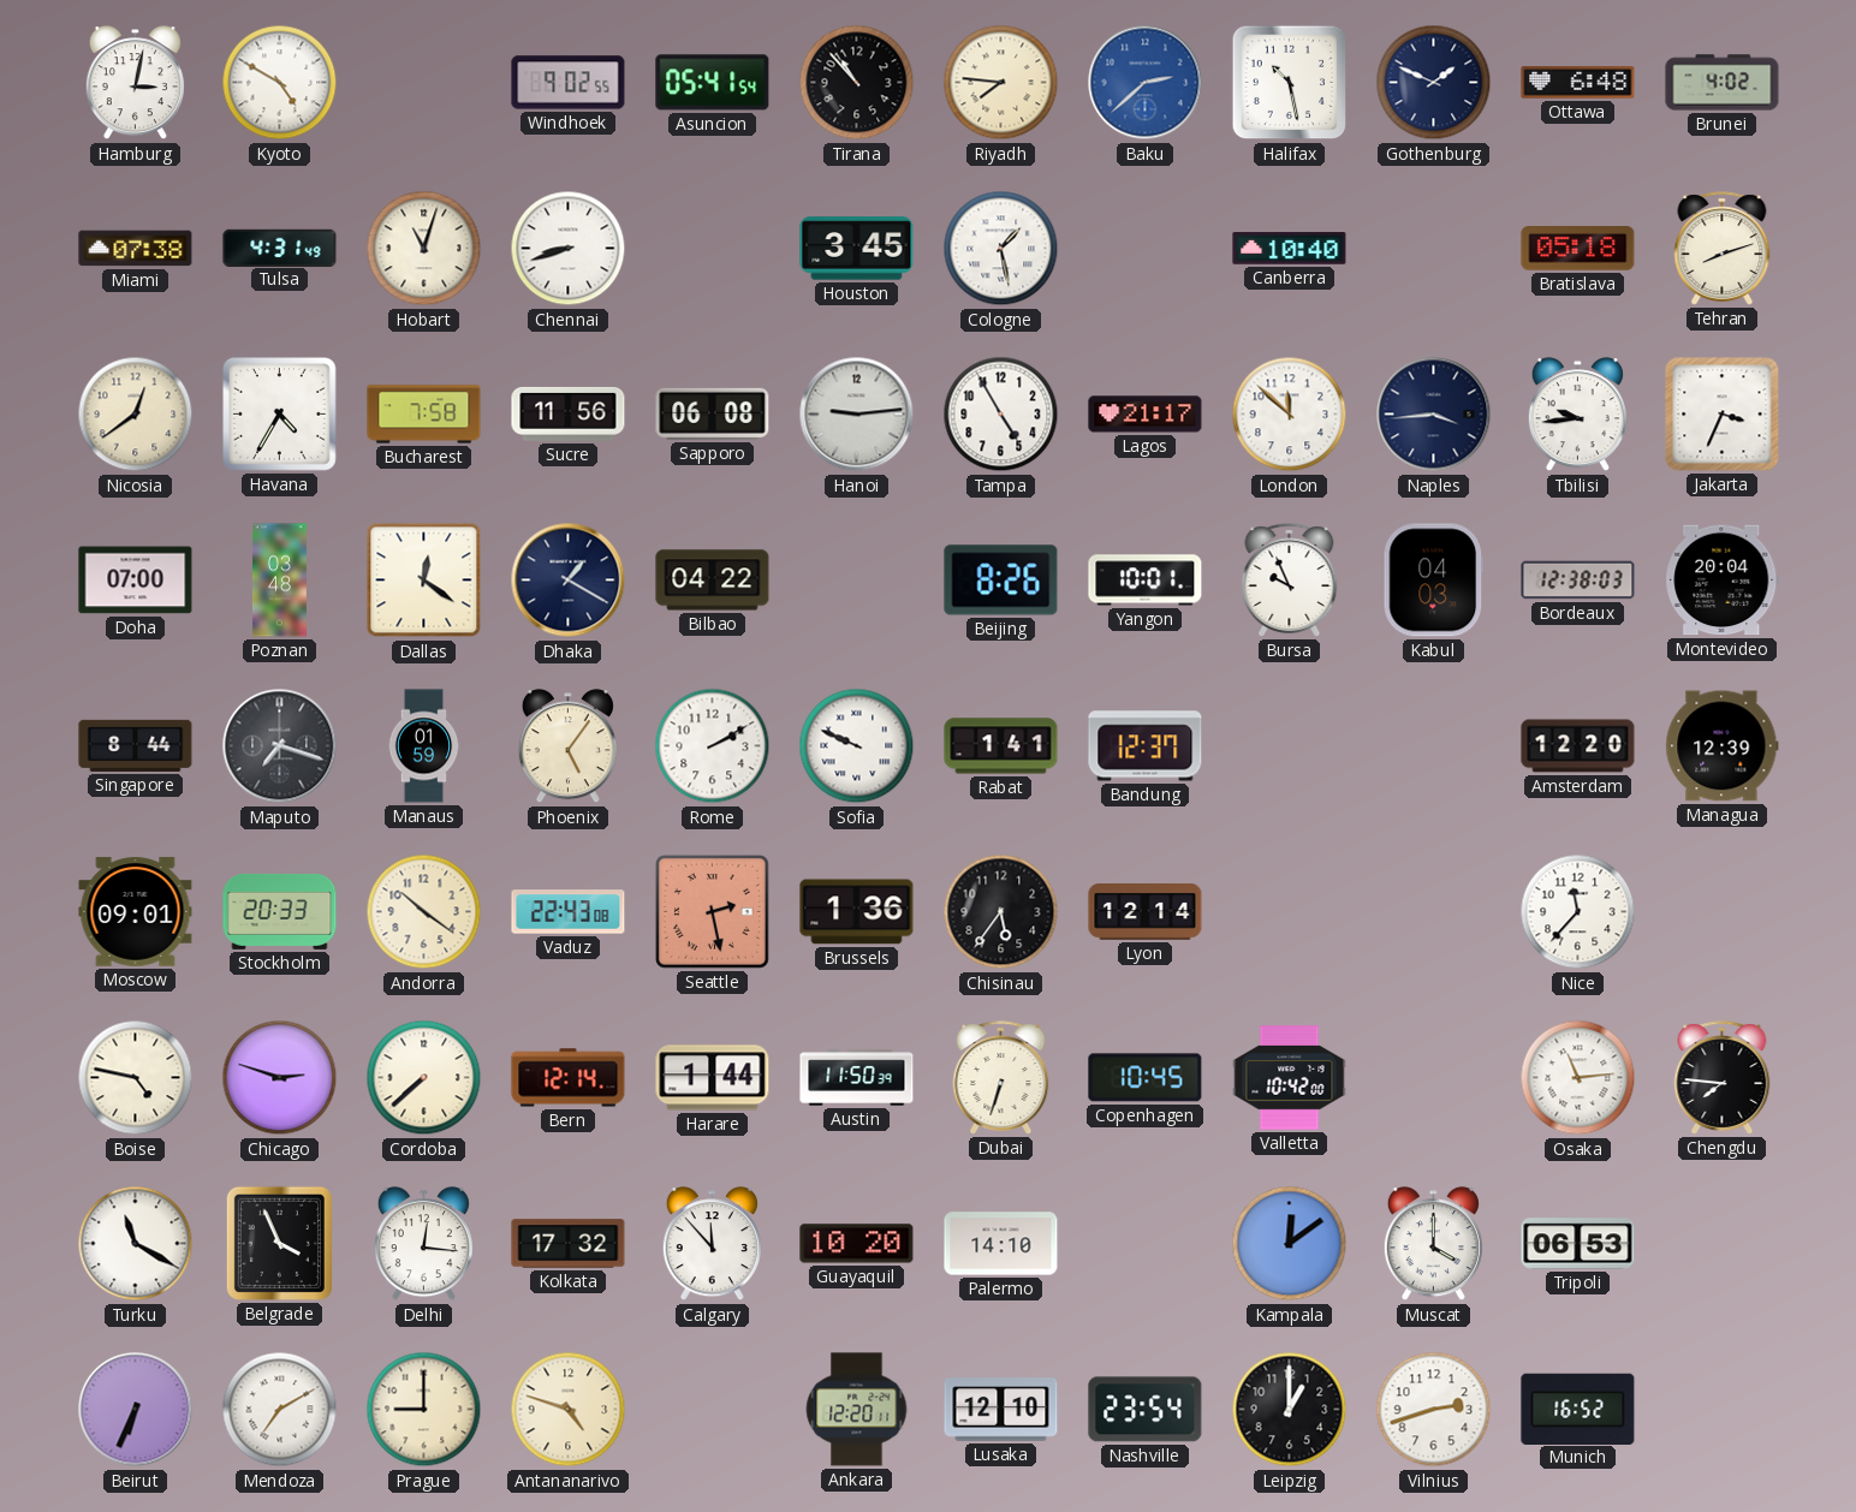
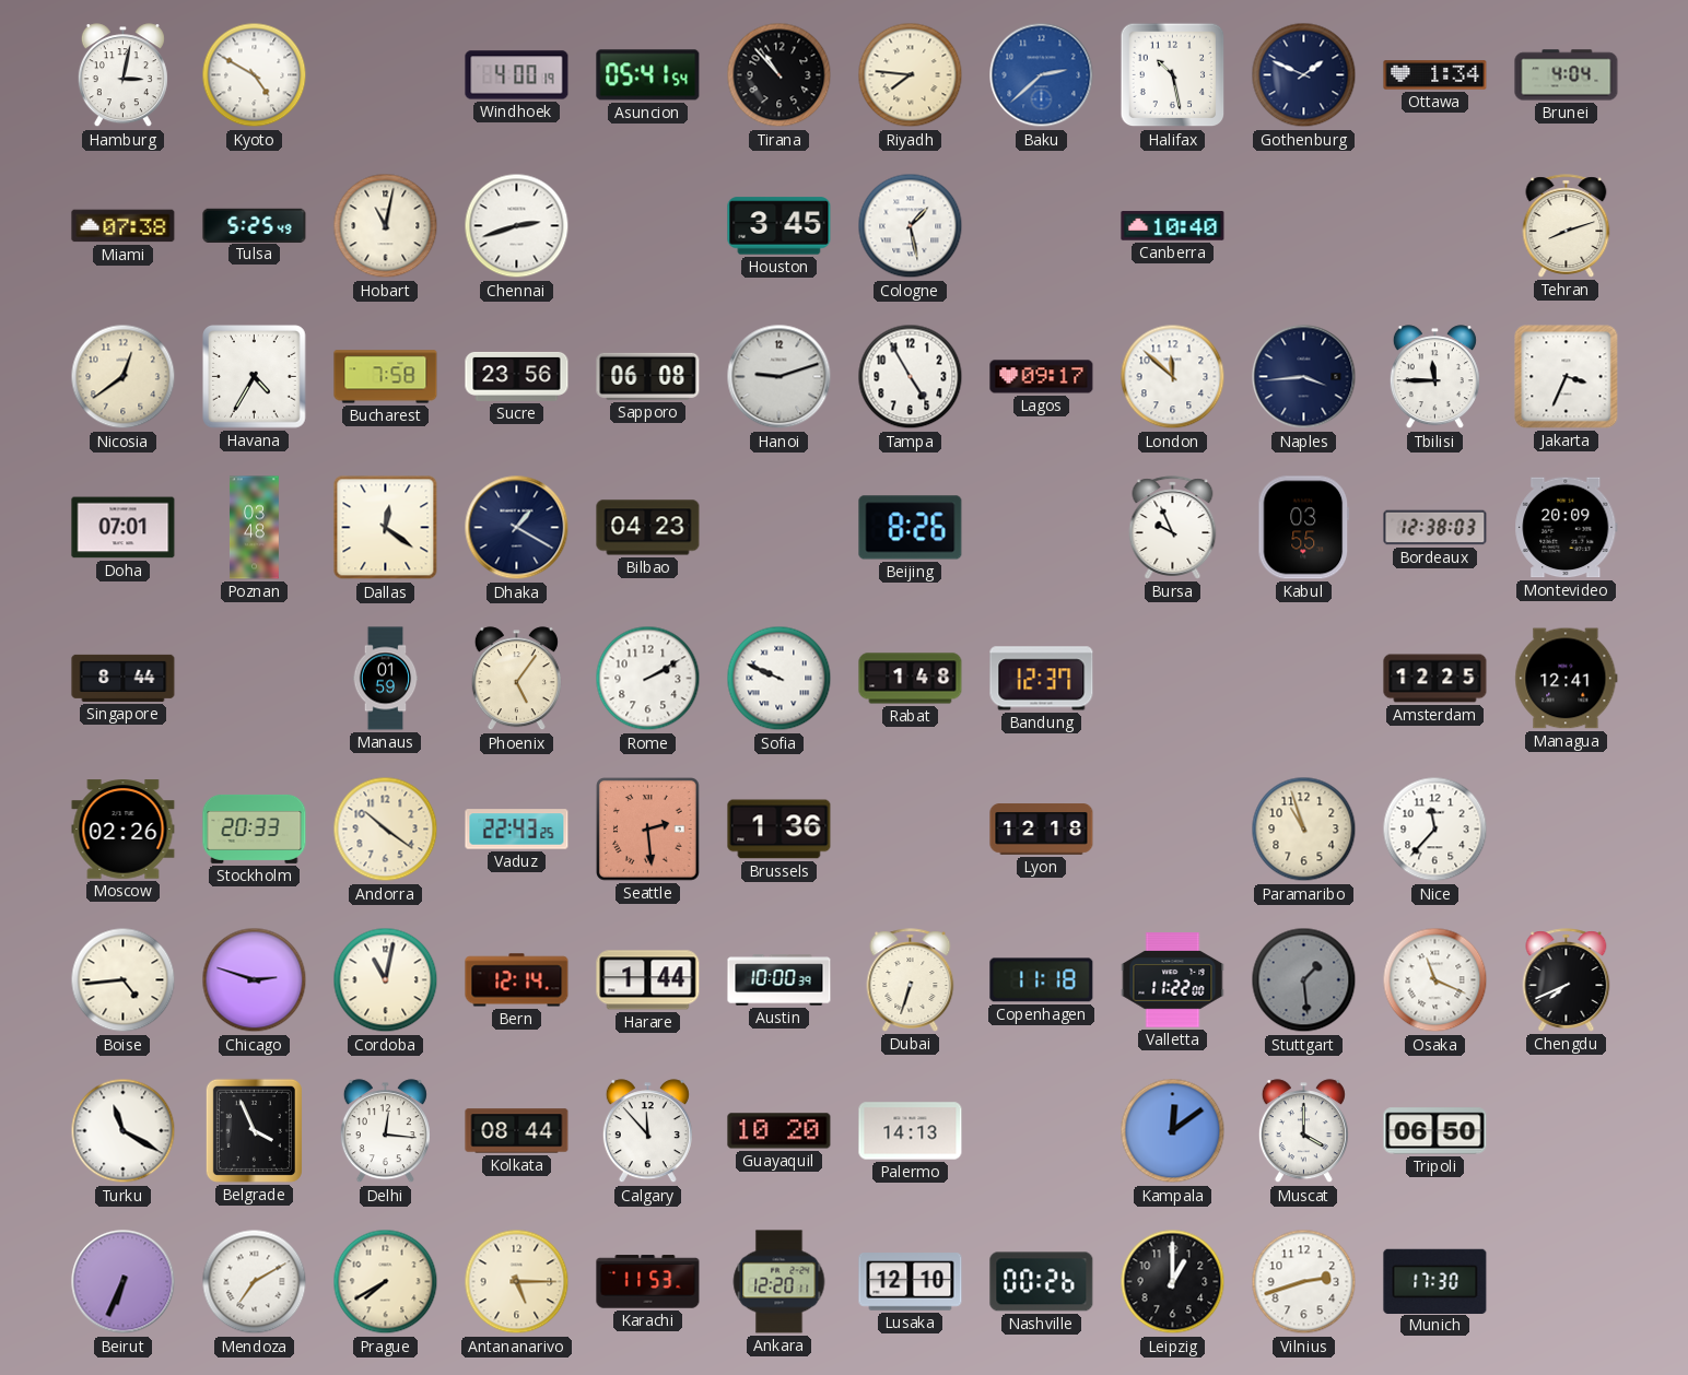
Windhoek: 9:02 -> 4:00 (517, 75)
Ottawa: 6:48 -> 1:34 (1435, 75)
Brunei: 4:02 -> 4:04 (1567, 75)
Tulsa: 4:31 -> 5:25 (255, 225)
Hobart: 11:03 -> 11:02 (386, 226)
Chennai: 8:42 -> 2:42 (517, 226)
Bratislava: 05:18 -> none (1578, 249)
Sucre: 11:56 -> 23:56 (517, 376)
Hanoi: 9:14 -> 9:12 (779, 377)
Lagos: 21:17 -> 09:17 (1042, 377)
Tbilisi: 9:44 -> 11:45 (1434, 377)
Doha: 07:00 -> 07:01 (124, 528)
Bilbao: 04:22 -> 04:23 (648, 528)
Yangon: 10:01 -> none (1146, 581)
Kabul: 04:03 -> 03:55 (1303, 528)
Montevideo: 20:04 -> 20:09 (1567, 528)
Maputo: 7:18 -> none (280, 746)
Rabat: 1:41 -> 1:48 (911, 679)
Amsterdam: 12:20 -> 12:25 (1435, 679)
Managua: 12:39 -> 12:41 (1567, 679)
Moscow: 09:01 -> 02:26 (124, 830)
Vaduz: 22:43:08 -> 22:43:25 (517, 830)
Seattle: 2:28 -> 2:29 (648, 830)
Chisinau: 5:36 -> none (1001, 912)
Lyon: 12:14 -> 12:18 (1042, 830)
Paramaribo: none -> 10:57 (1304, 830)
Boise: 4:47 -> 4:44 (124, 980)
Cordoba: 7:38 -> 11:02 (386, 980)
Austin: 11:50 -> 10:00 (779, 980)
Copenhagen: 10:45 -> 11:18 (1042, 980)
Valletta: 10:42 -> 11:22 (1173, 980)
Stuttgart: none -> 1:29 (1304, 980)
Osaka: 11:14 -> 11:19 (1435, 980)
Chengdu: 7:46 -> 7:41 (1567, 980)
Kolkata: 17:32 -> 08:44 (517, 1131)
Palermo: 14:10 -> 14:13 (911, 1131)
Tripoli: 06:53 -> 06:50 (1435, 1131)
Prague: 9:00 -> 7:40 (386, 1282)
Antananarivo: 4:48 -> 5:15 (517, 1282)
Karachi: none -> 11:53 (648, 1282)
Nashville: 23:54 -> 00:26 (1042, 1282)
Munich: 16:52 -> 17:30 (1435, 1281)
